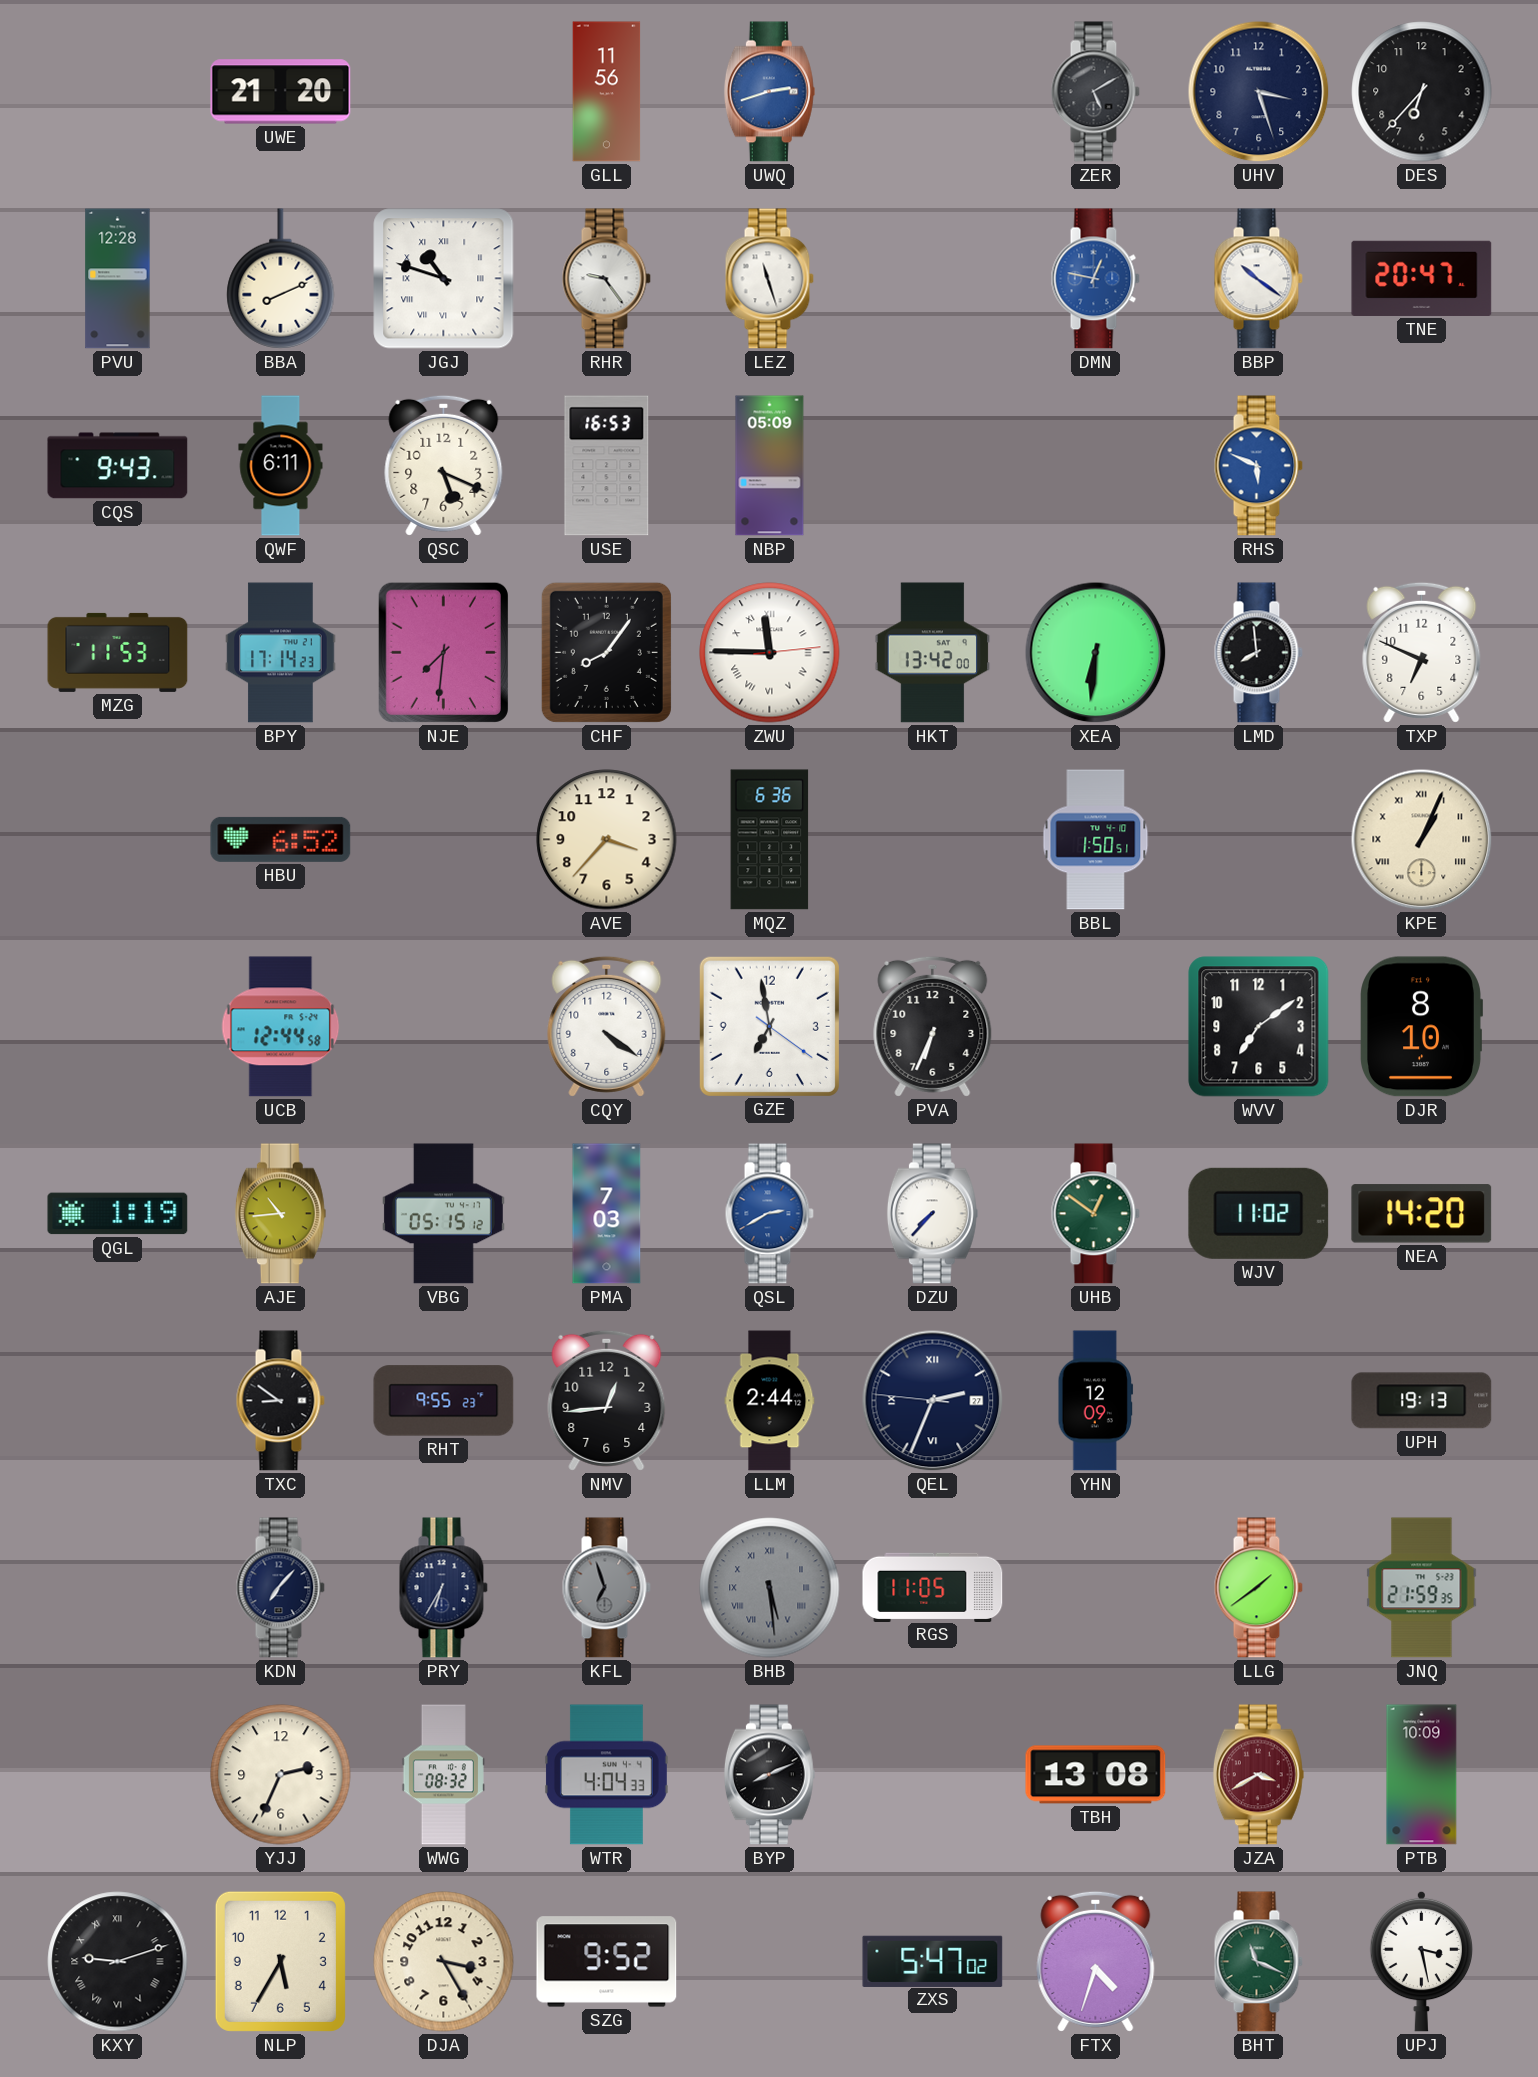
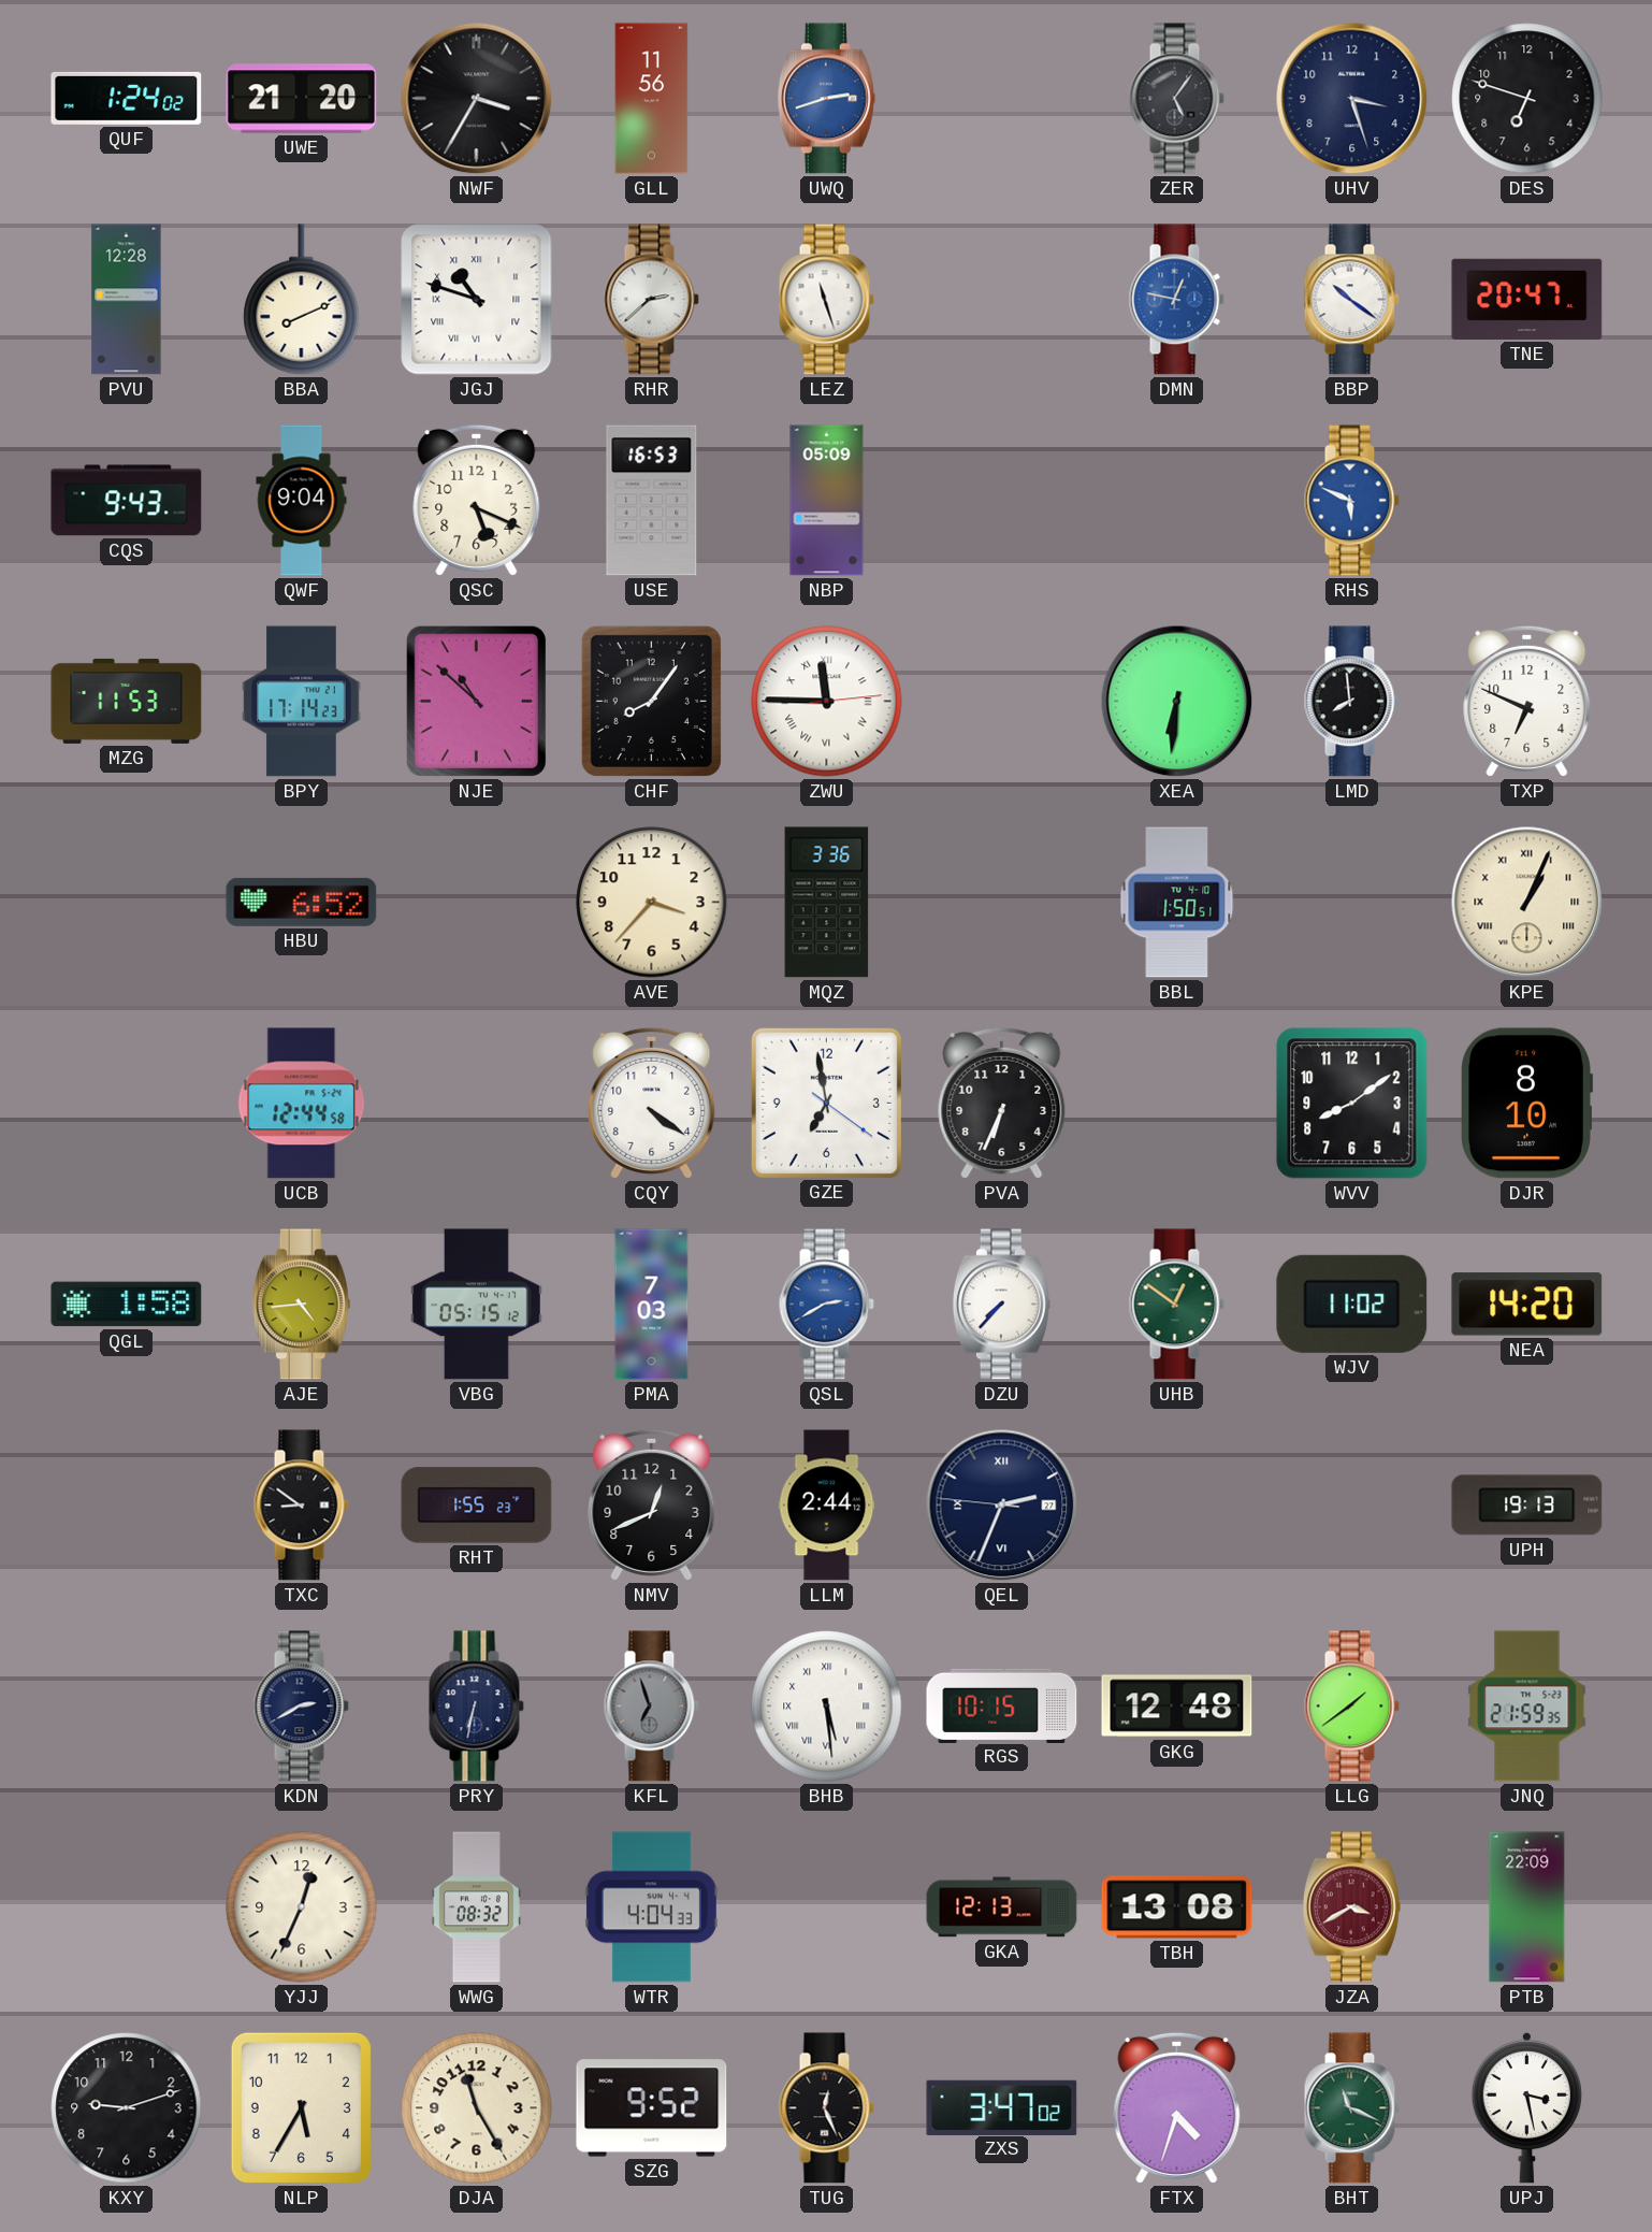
QUF: none -> 1:24 (127, 98)
NWF: none -> 3:35 (477, 99)
ZER: 5:10 -> 5:06 (1176, 99)
DES: 6:37 -> 6:48 (1527, 99)
RHR: 9:24 -> 2:38 (651, 300)
QWF: 6:11 -> 9:04 (302, 501)
NJE: 7:31 -> 10:52 (476, 701)
HKT: 13:42 -> none (933, 653)
MQZ: 6:36 -> 3:36 (827, 903)
WVV: 7:09 -> 8:09 (1352, 1104)
QGL: 1:19 -> 1:58 (127, 1305)
AJE: 10:44 -> 4:44 (301, 1305)
RHT: 9:55 -> 1:55 (477, 1506)
NMV: 12:44 -> 12:41 (652, 1504)
YHN: 12:09 -> none (1096, 1401)
KDN: 7:07 -> 2:40 (301, 1707)
PRY: 6:35 -> 6:32 (476, 1707)
BHB dial: grey -> white (827, 1707)
RGS: 11:05 -> 10:15 (1002, 1705)
GKG: none -> 12:48 (1177, 1707)
YJJ: 2:34 -> 12:34 (302, 1907)
BYP: 8:11 -> none (769, 1775)
GKA: none -> 12:13 (1002, 1907)
PTB: 10:09 -> 22:09 (1527, 1907)
KXY numerals: Roman -> Arabic (127, 2108)
DJA: 3:25 -> 11:25 (477, 2108)
TUG: none -> 12:26 (826, 2108)
ZXS: 5:47 -> 3:47 (1002, 2107)
